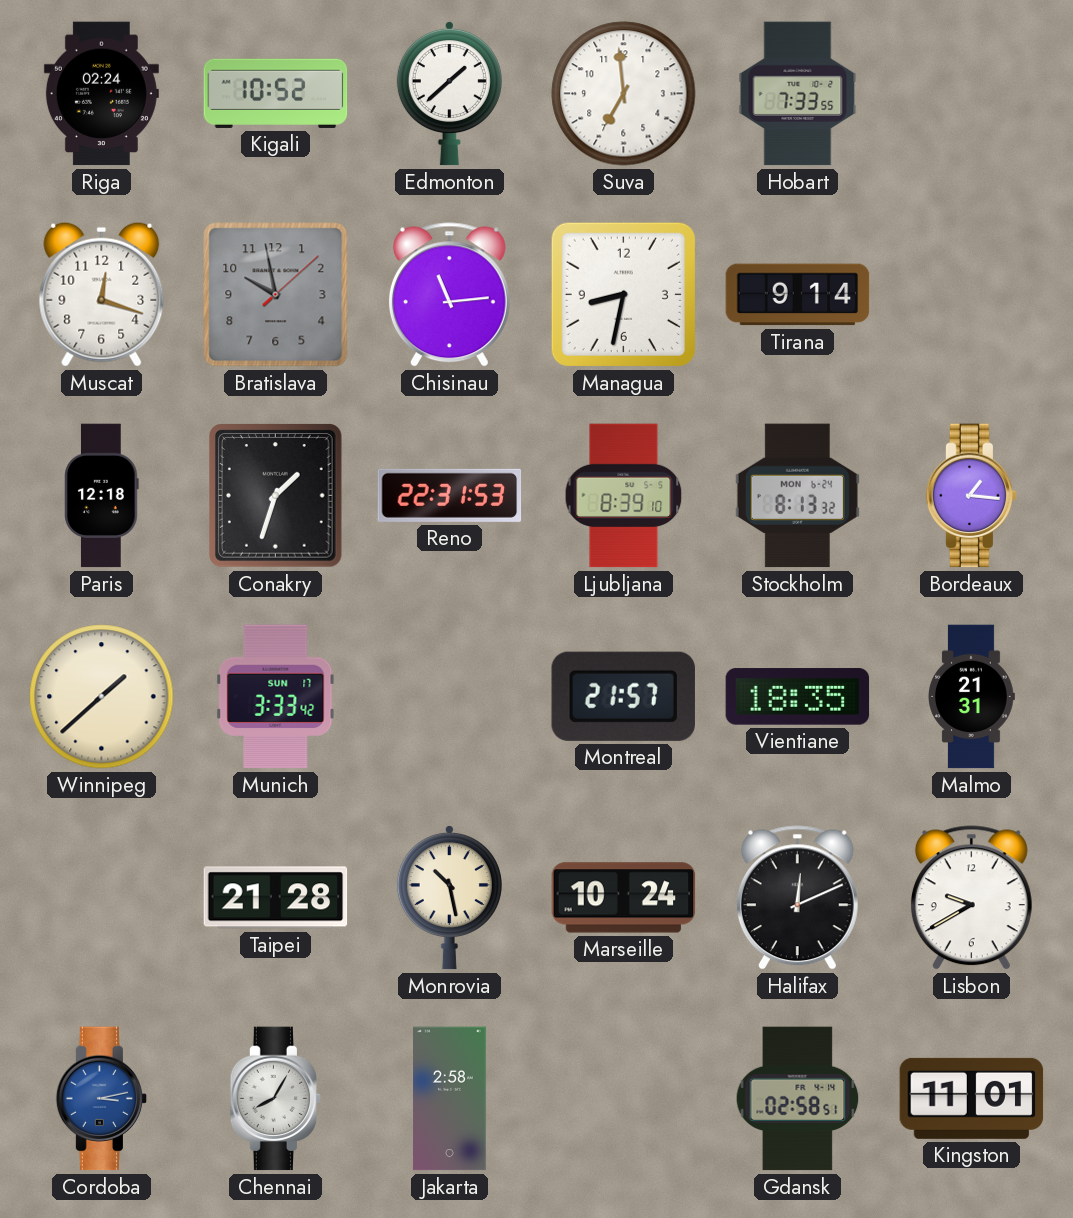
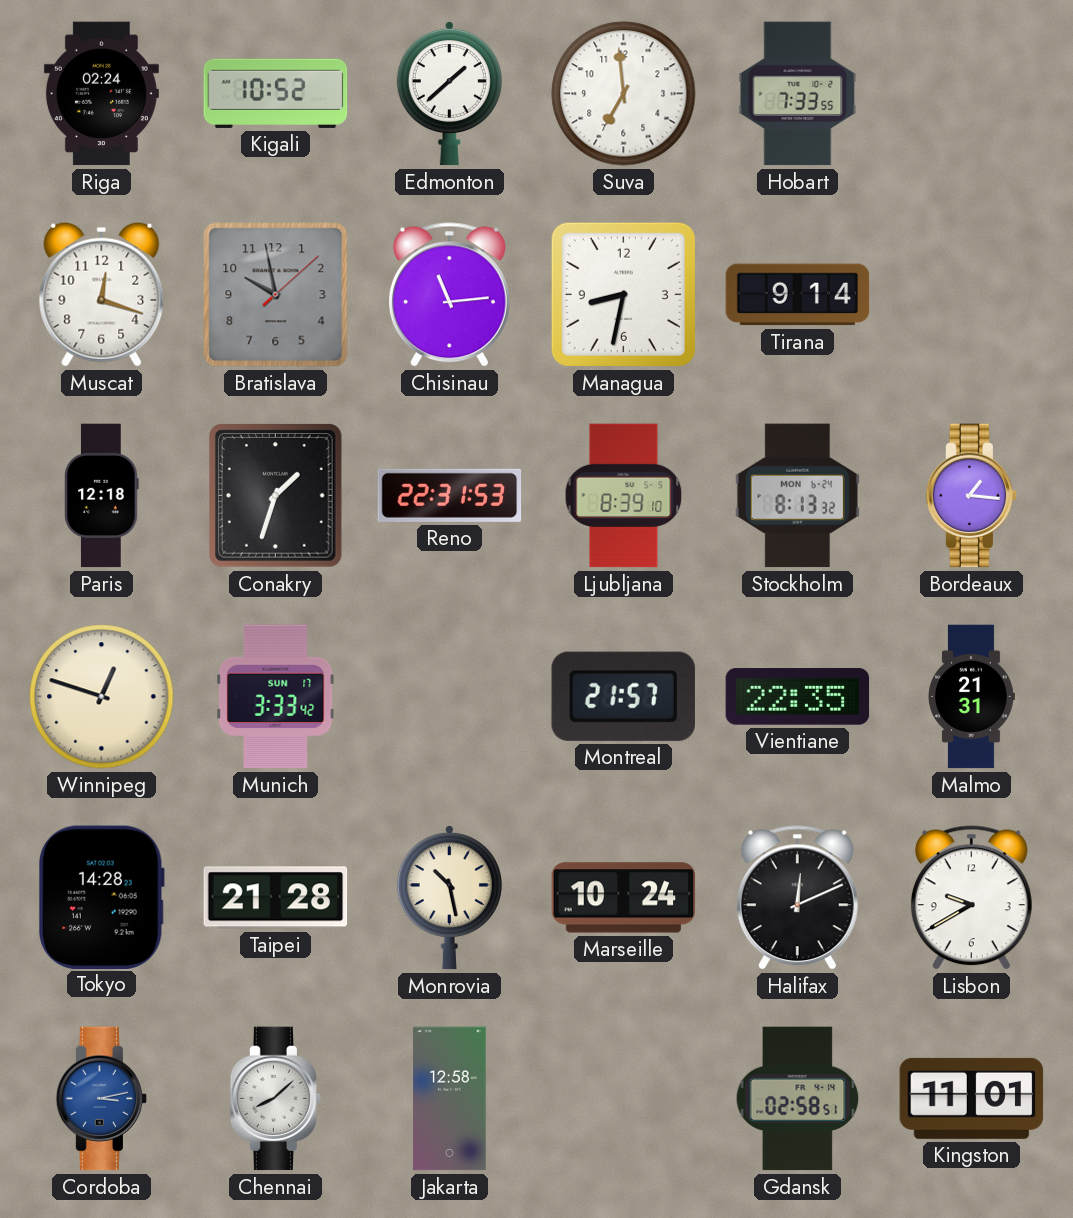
Winnipeg: 1:38 -> 12:48 (102, 697)
Vientiane: 18:35 -> 22:35 (798, 697)
Tokyo: none -> 14:28 (102, 897)
Chennai: 8:05 -> 8:08 (276, 1099)
Jakarta: 2:58 -> 12:58 (450, 1099)
